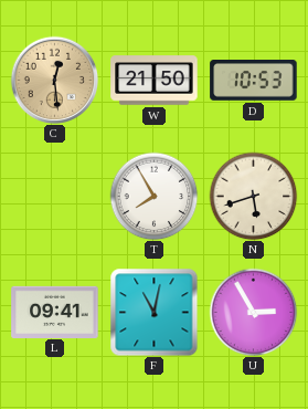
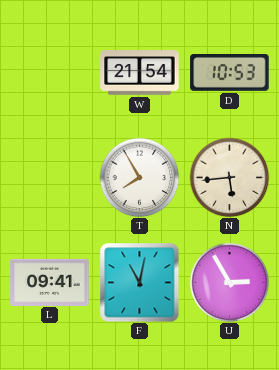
C: 12:29 -> none (54, 80)
W: 21:50 -> 21:54 (140, 73)
N: 5:42 -> 5:44 (229, 177)
